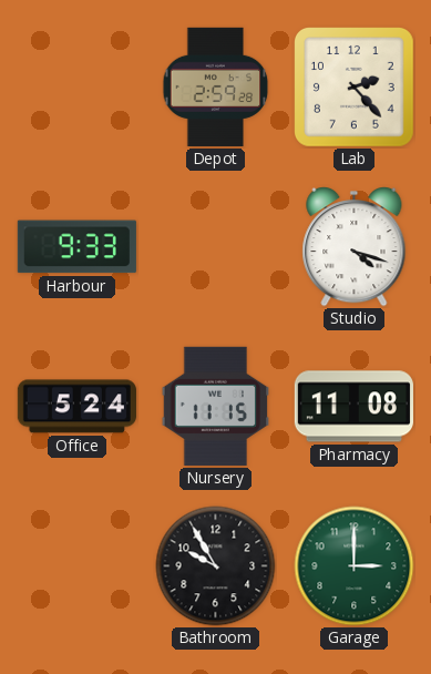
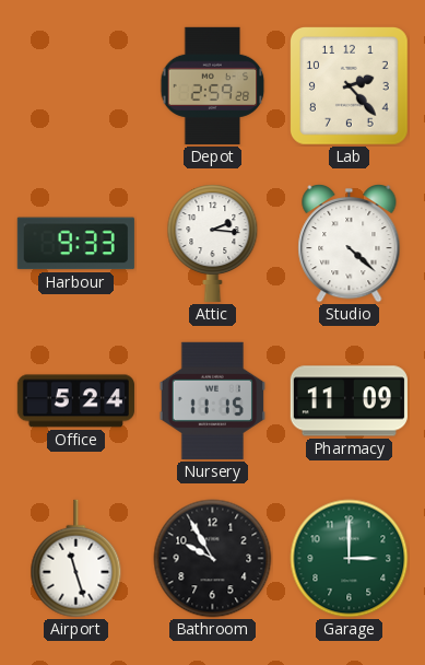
Attic: none -> 2:16 (213, 243)
Studio: 4:18 -> 4:22 (350, 244)
Pharmacy: 11:08 -> 11:09 (349, 401)
Airport: none -> 11:27 (76, 559)
